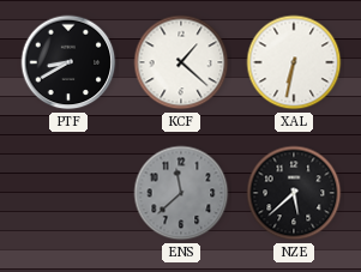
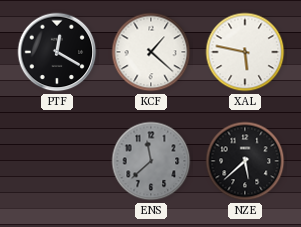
PTF: 8:40 -> 12:20 (57, 52)
XAL: 6:32 -> 5:47 (245, 52)
